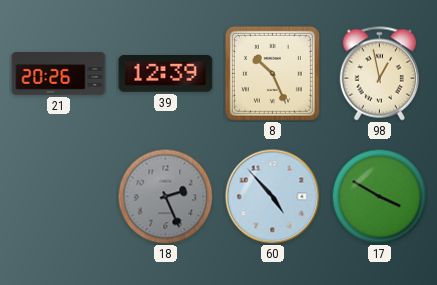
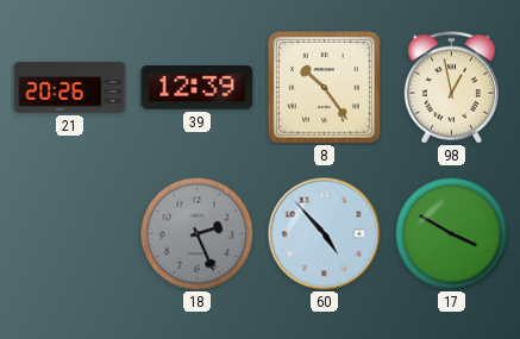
8: 10:26 -> 10:24 (324, 87)
